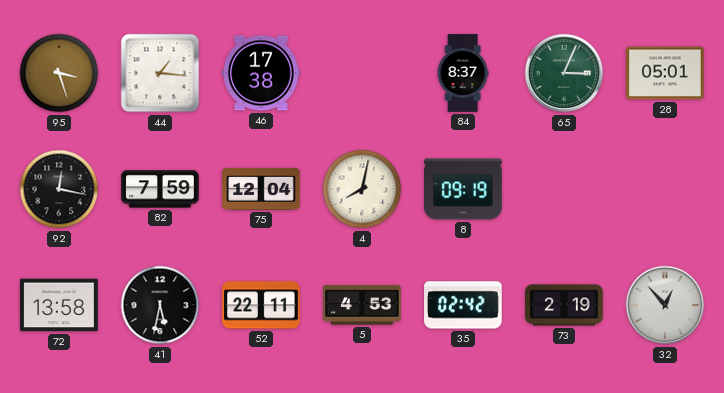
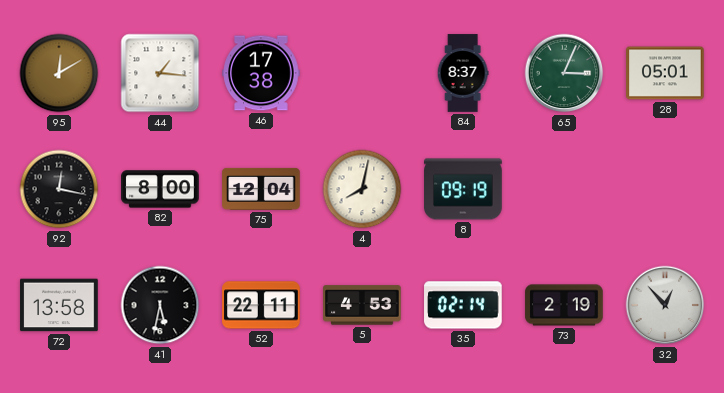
95: 3:27 -> 12:10 (59, 73)
82: 7:59 -> 8:00 (160, 189)
35: 02:42 -> 02:14 (463, 305)
